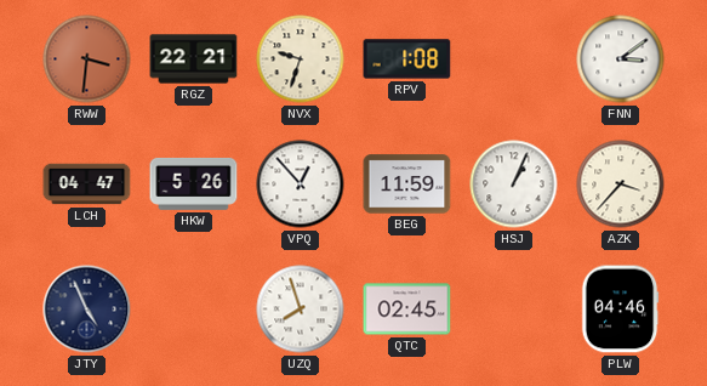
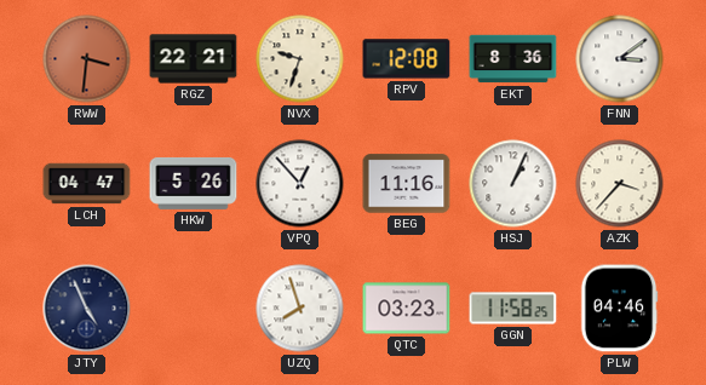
RPV: 1:08 -> 12:08 (407, 59)
EKT: none -> 8:36 (513, 59)
BEG: 11:59 -> 11:16 (407, 184)
QTC: 02:45 -> 03:23 (407, 309)
GGN: none -> 11:58 (513, 309)
